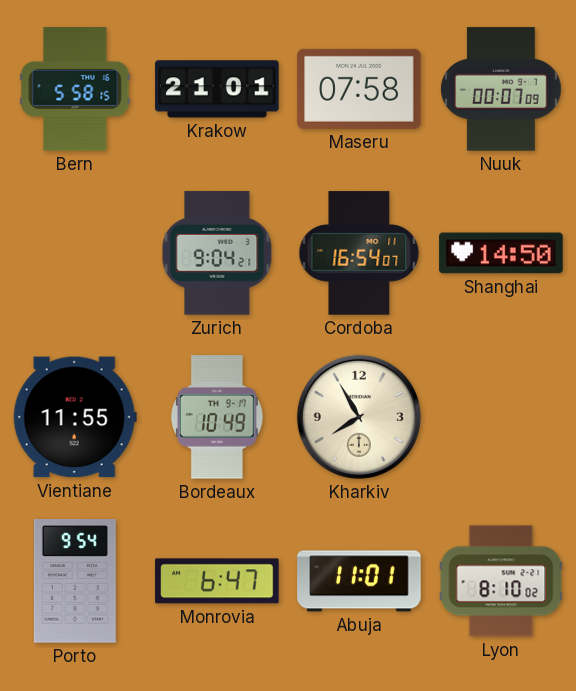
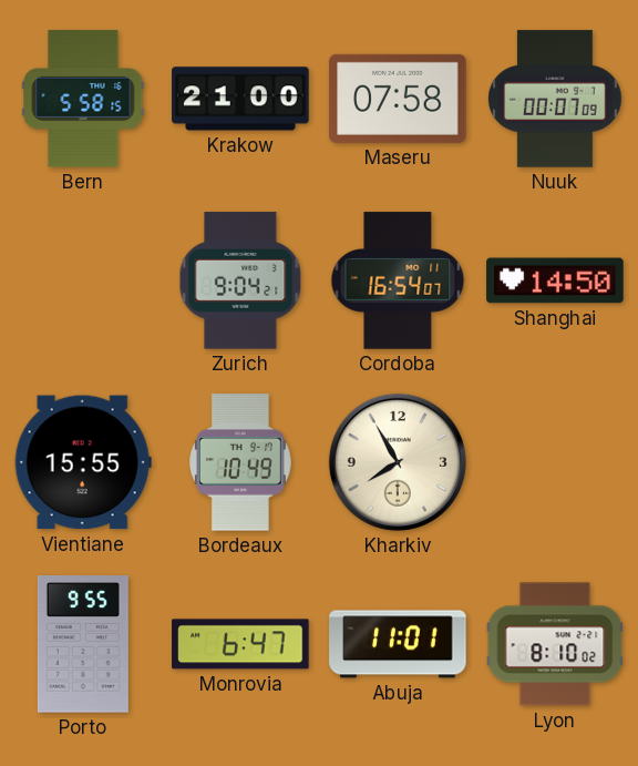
Krakow: 21:01 -> 21:00 (240, 99)
Vientiane: 11:55 -> 15:55 (83, 462)
Porto: 9:54 -> 9:55 (83, 644)
